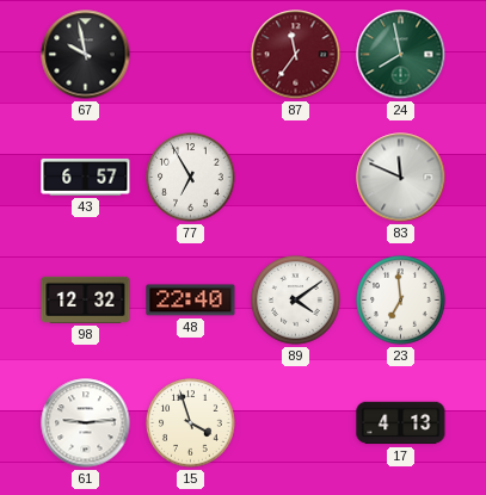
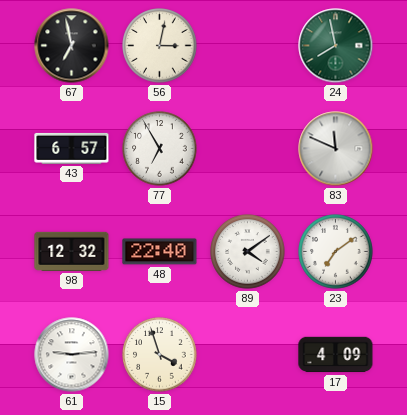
67: 9:58 -> 6:58 (72, 46)
56: none -> 3:02 (160, 46)
87: 11:36 -> none (296, 55)
23: 6:59 -> 7:09 (336, 252)
17: 4:13 -> 4:09 (336, 355)
